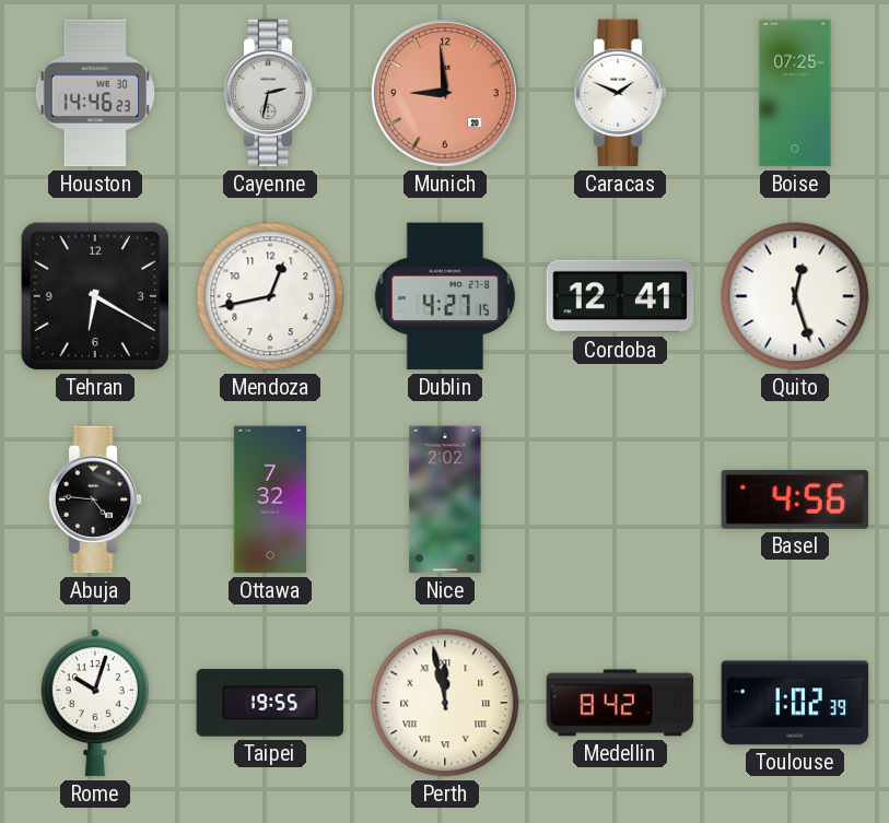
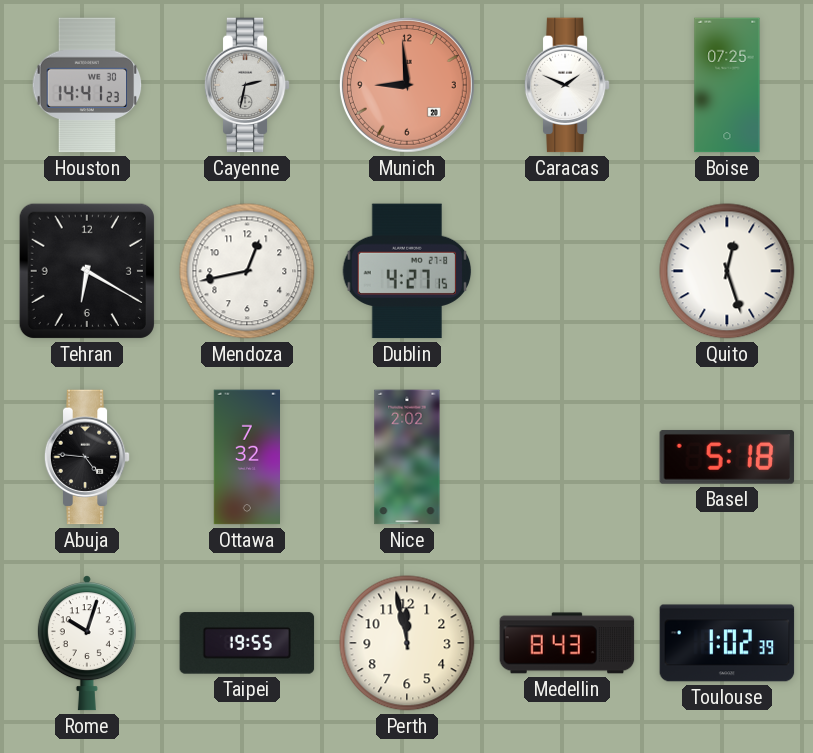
Houston: 14:46 -> 14:41 (87, 85)
Cordoba: 12:41 -> none (620, 296)
Basel: 4:56 -> 5:18 (727, 457)
Perth numerals: Roman -> Arabic (407, 643)
Medellin: 8:42 -> 8:43 (567, 643)
